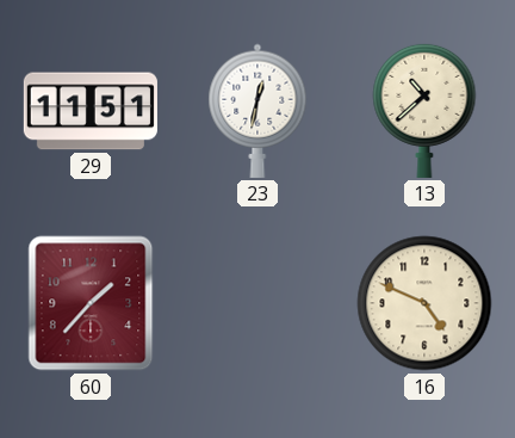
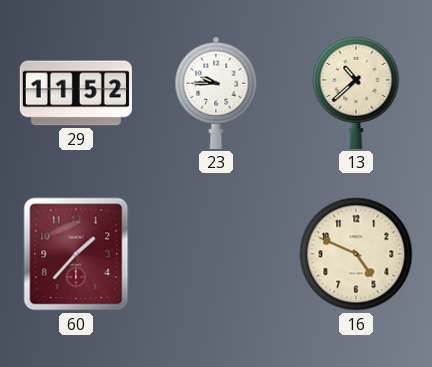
29: 11:51 -> 11:52 (76, 93)
23: 12:32 -> 9:45 (216, 93)
